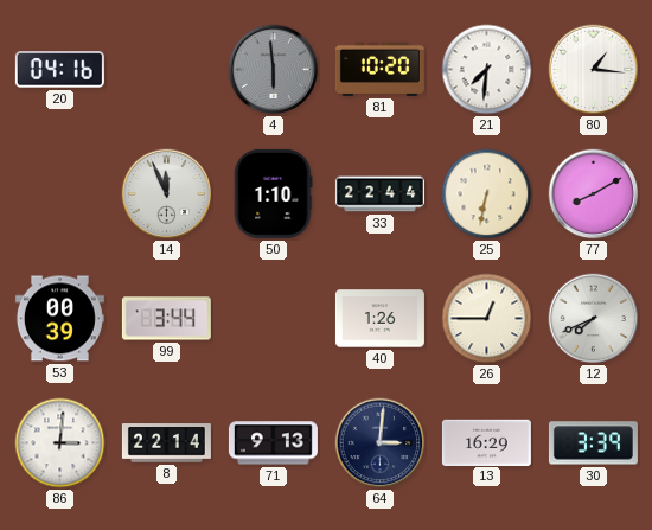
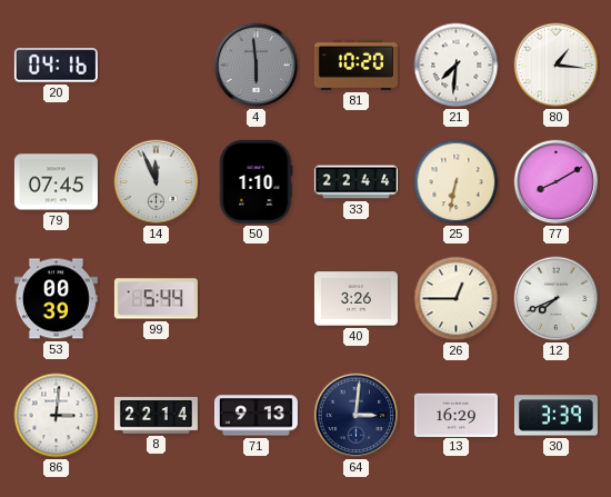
79: none -> 07:45 (56, 182)
99: 3:44 -> 5:44 (156, 299)
40: 1:26 -> 3:26 (355, 299)
